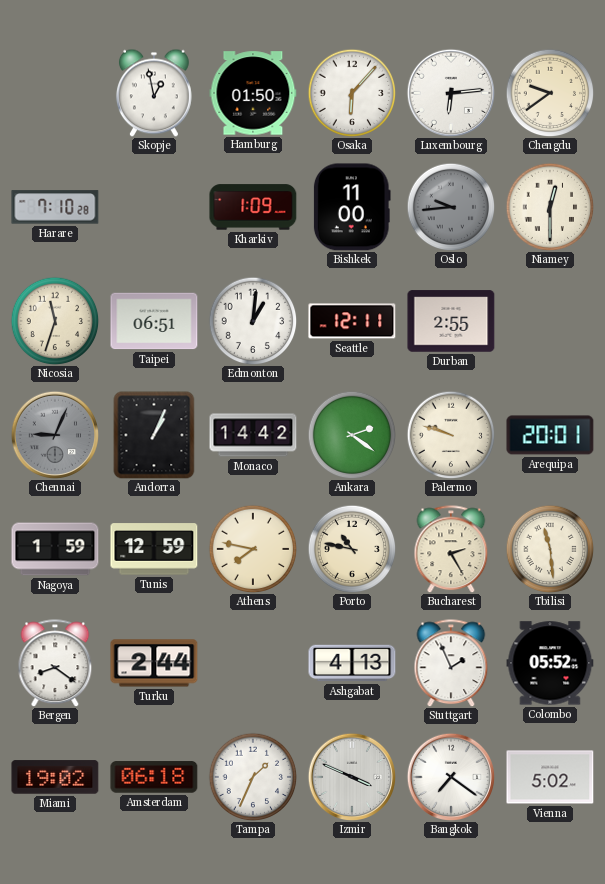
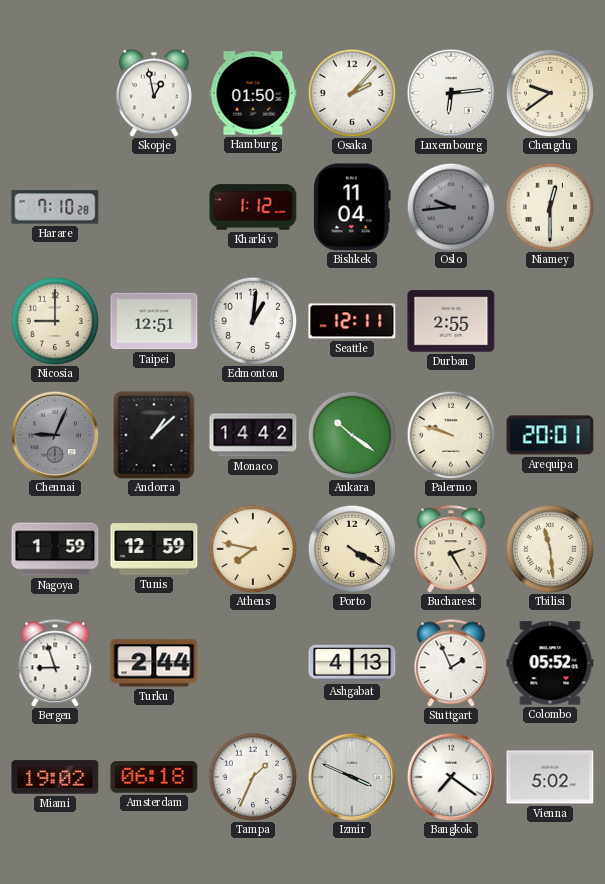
Osaka: 6:07 -> 2:07 (352, 93)
Kharkiv: 1:09 -> 1:12 (253, 207)
Bishkek: 11:00 -> 11:04 (352, 207)
Nicosia: 11:33 -> 9:00 (55, 321)
Taipei: 06:51 -> 12:51 (154, 321)
Andorra: 1:04 -> 1:08 (154, 435)
Ankara: 2:21 -> 10:21 (352, 435)
Porto: 10:47 -> 4:20 (352, 549)
Bergen: 8:21 -> 8:57 (55, 663)
